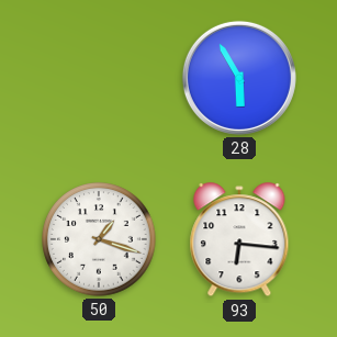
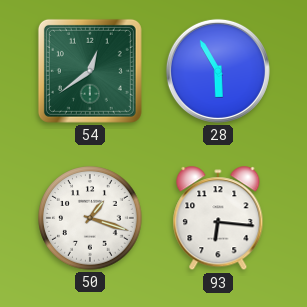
54: none -> 12:39 (90, 71)
